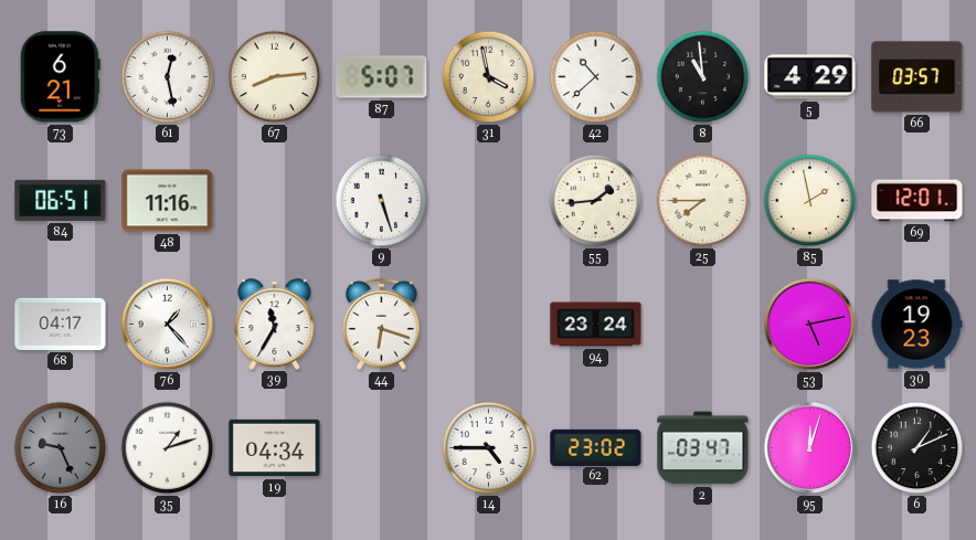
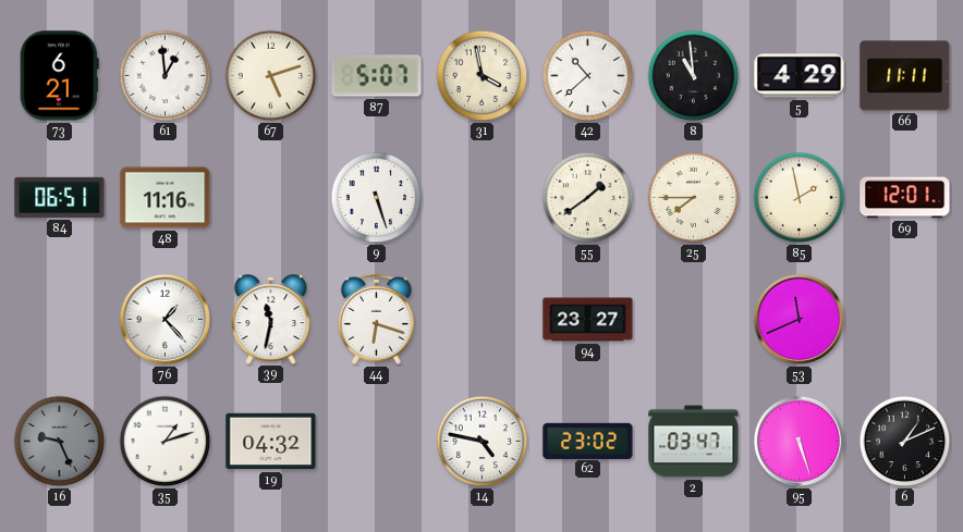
61: 12:28 -> 12:59 (166, 76)
67: 8:14 -> 5:12 (271, 76)
66: 03:57 -> 11:11 (905, 76)
55: 1:44 -> 1:39 (588, 198)
68: 04:17 -> none (61, 324)
39: 11:35 -> 11:32 (271, 319)
94: 23:24 -> 23:27 (588, 320)
53: 5:13 -> 11:41 (800, 320)
30: 19:23 -> none (916, 325)
19: 04:34 -> 04:32 (271, 442)
14: 4:45 -> 4:47 (483, 442)
95: 12:03 -> 5:27 (800, 442)
